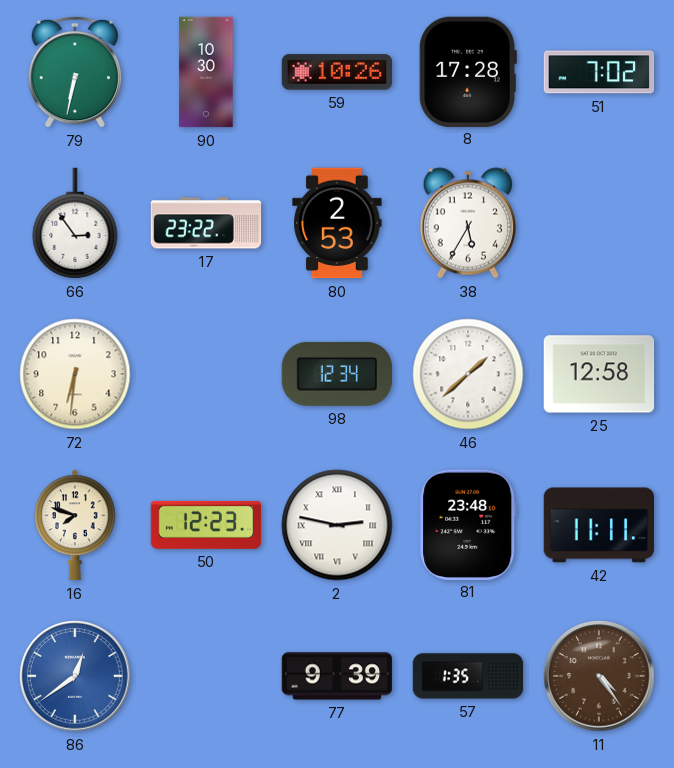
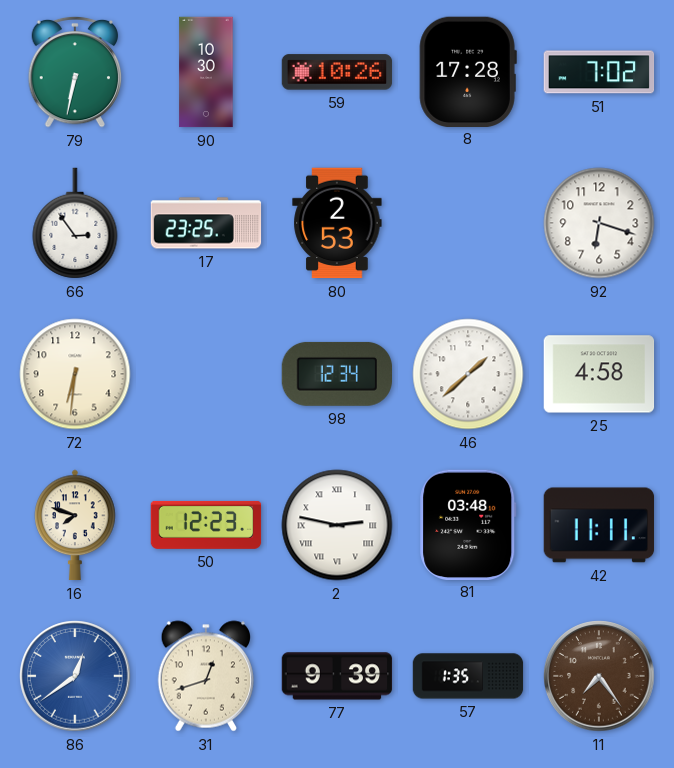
17: 23:22 -> 23:25 (206, 223)
38: 5:35 -> none (467, 223)
92: none -> 6:18 (599, 223)
25: 12:58 -> 4:58 (599, 374)
81: 23:48 -> 03:48 (468, 524)
31: none -> 12:42 (205, 676)
11: 4:24 -> 7:24 (599, 676)
